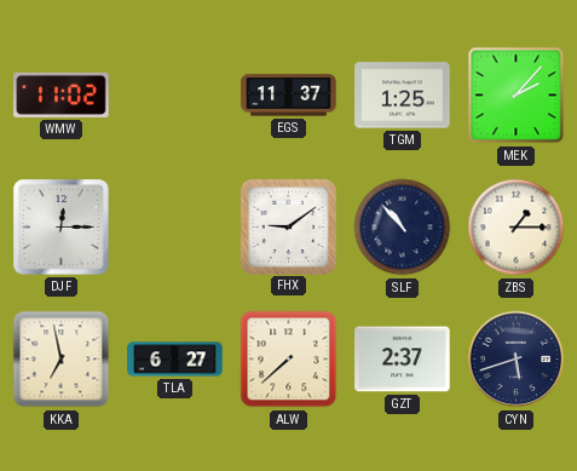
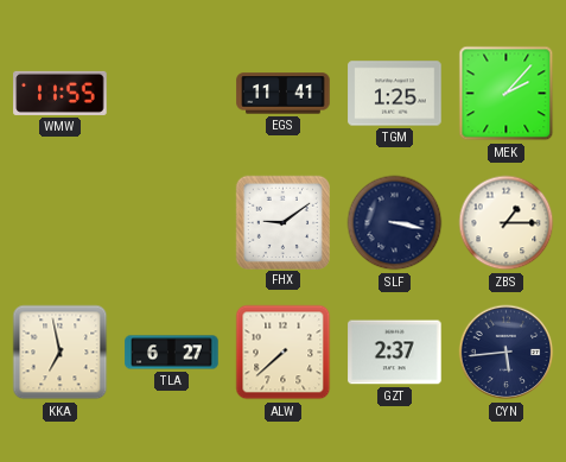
WMW: 11:02 -> 11:55 (61, 93)
EGS: 11:37 -> 11:41 (284, 94)
DJF: 12:15 -> none (62, 228)
SLF: 10:53 -> 3:17 (395, 223)
CYN: 5:42 -> 5:44 (507, 353)
